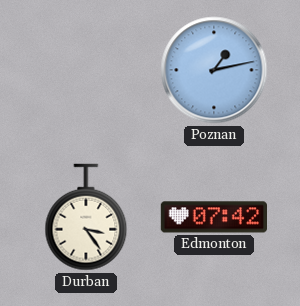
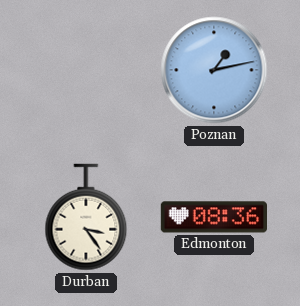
Edmonton: 07:42 -> 08:36 (213, 217)
